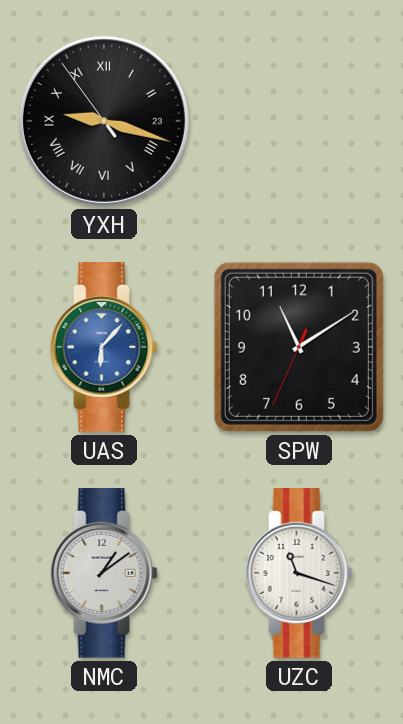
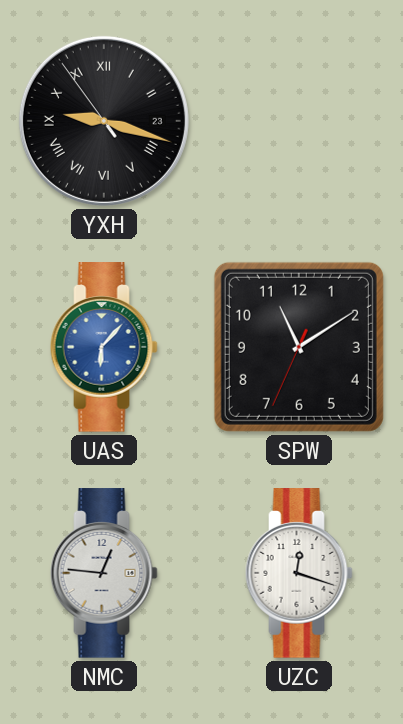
NMC: 1:09 -> 12:46 (104, 573)
UZC: 11:18 -> 12:18 (299, 573)
